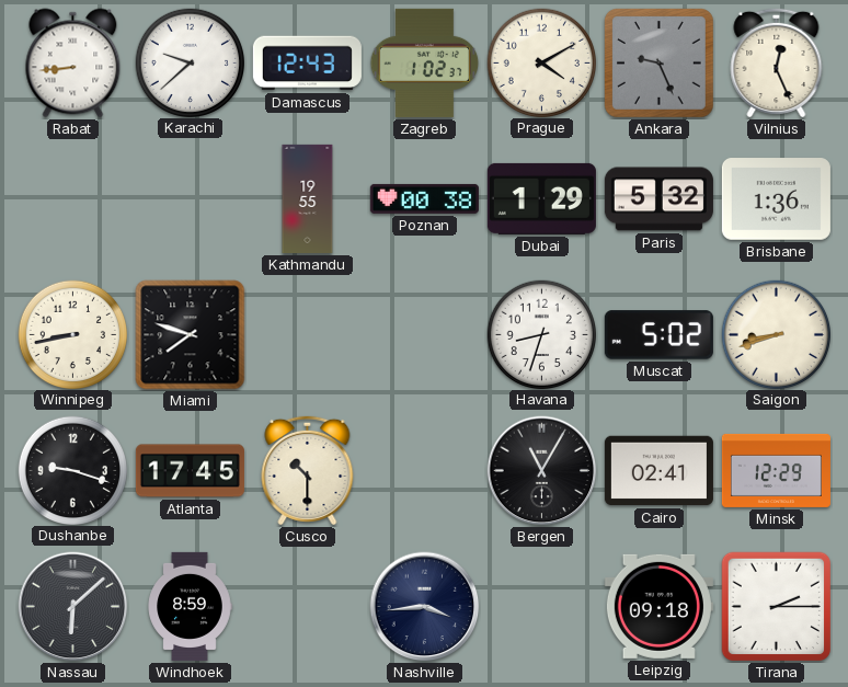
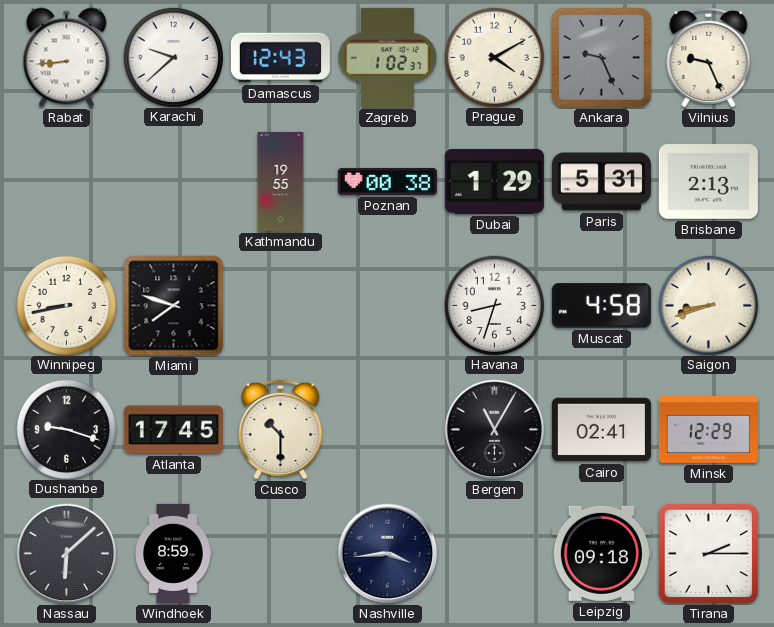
Vilnius: 12:26 -> 9:26 (709, 57)
Paris: 5:32 -> 5:31 (601, 182)
Brisbane: 1:36 -> 2:13 (708, 182)
Muscat: 5:02 -> 4:58 (601, 306)
